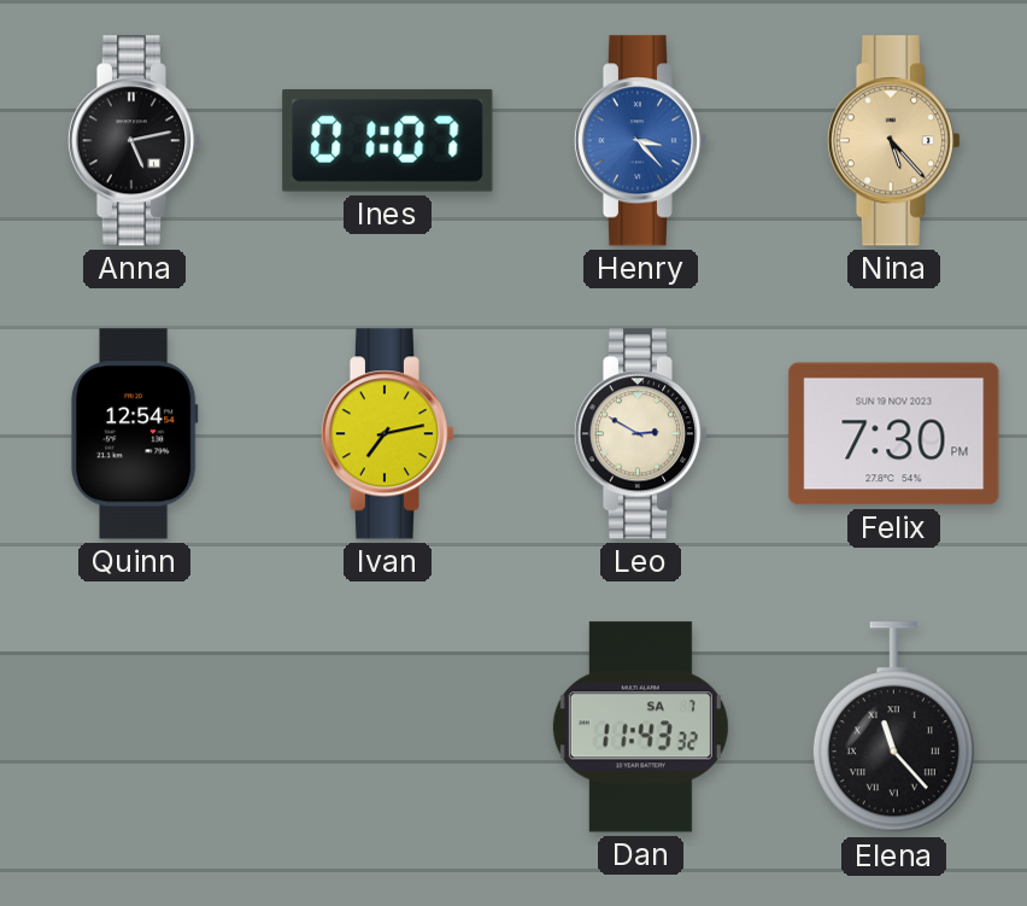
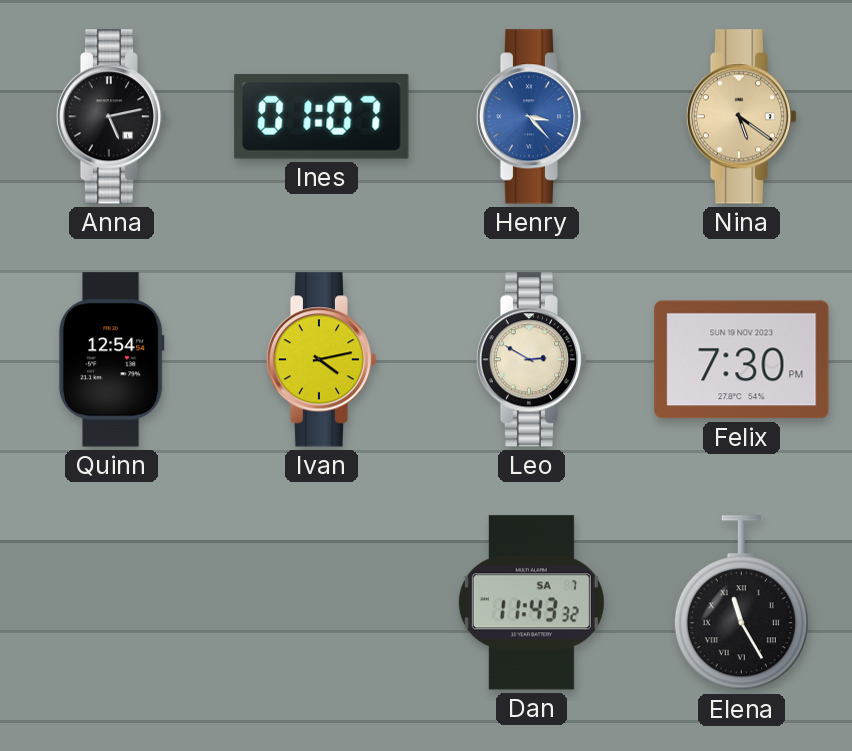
Nina: 5:23 -> 5:21 (742, 117)
Ivan: 7:13 -> 4:13 (322, 360)
Elena: 11:23 -> 11:25 (741, 603)
